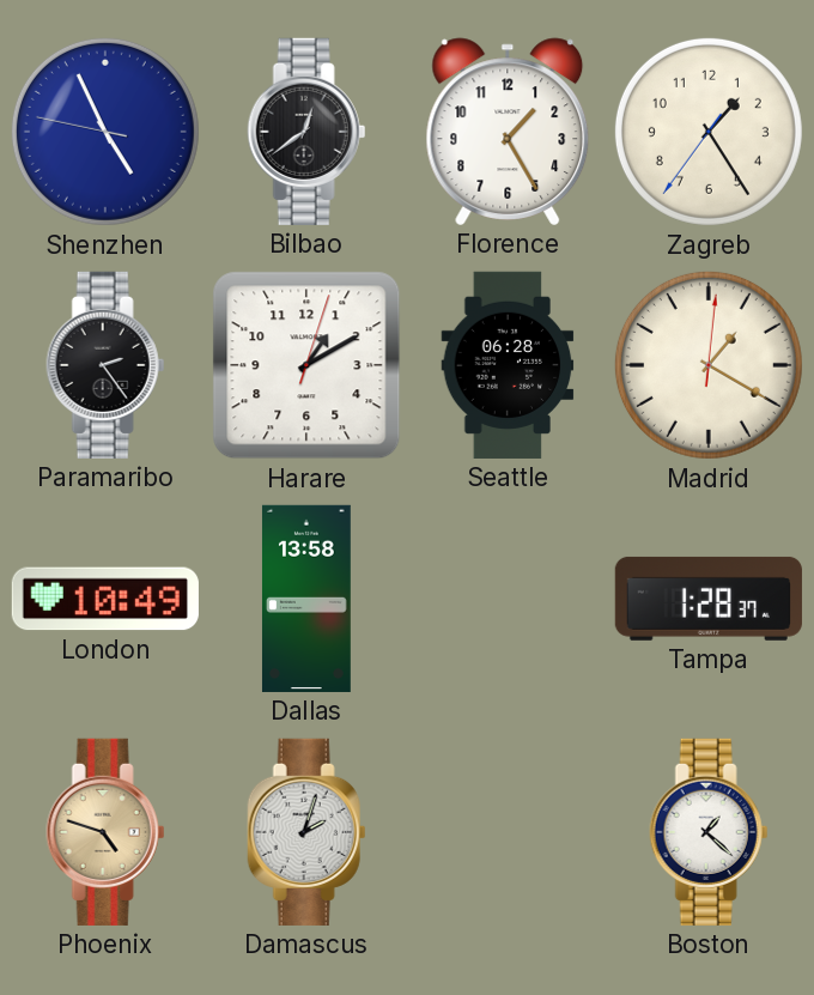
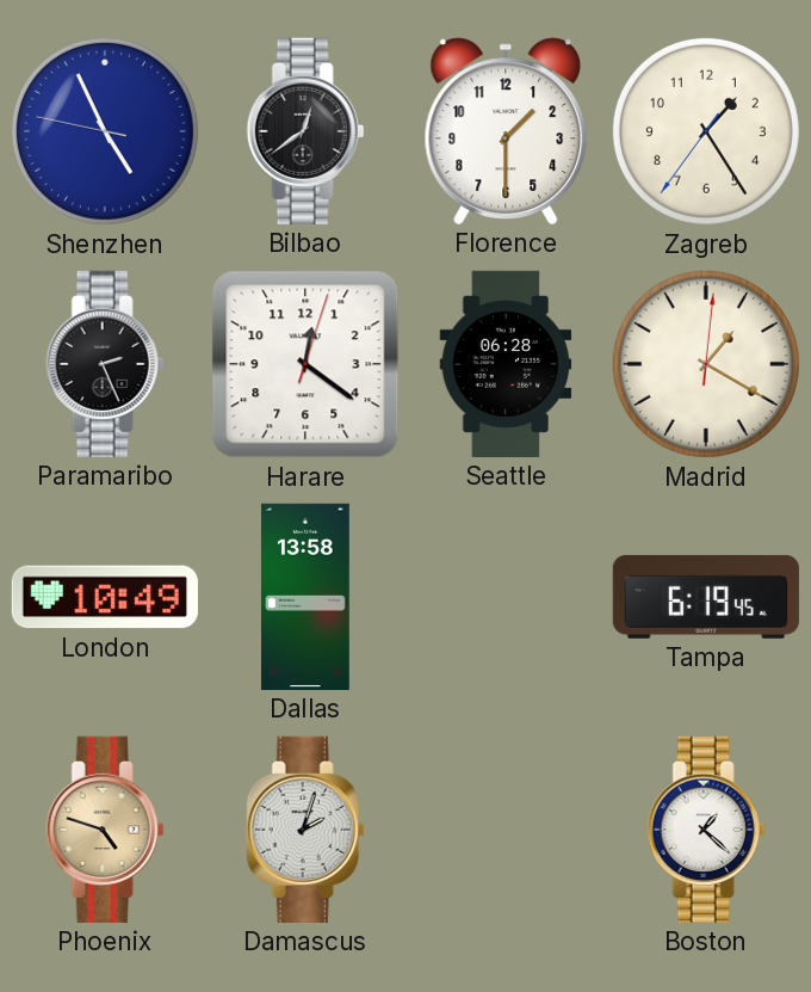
Florence: 1:25 -> 1:30 (506, 131)
Paramaribo: 2:24 -> 2:26 (105, 364)
Harare: 1:10 -> 12:21 (305, 364)
Tampa: 1:28 -> 6:19 (706, 597)
